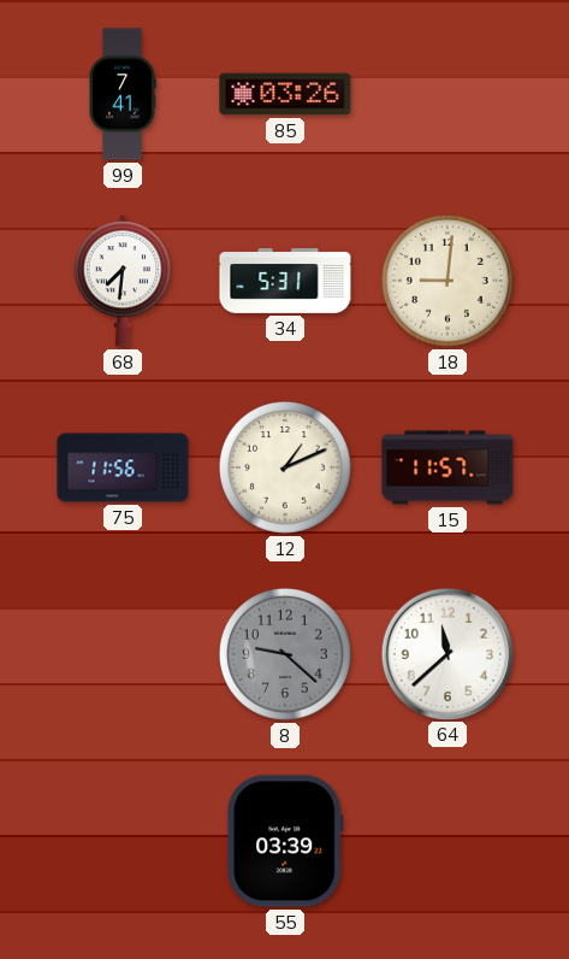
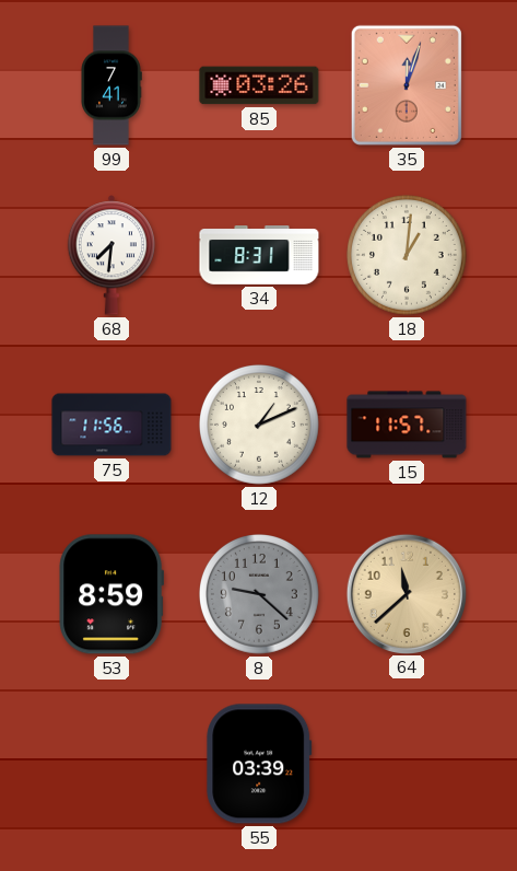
35: none -> 12:03 (407, 85)
34: 5:31 -> 8:31 (259, 255)
18: 9:01 -> 1:01 (408, 256)
53: none -> 8:59 (110, 594)
64 dial: white -> champagne (406, 593)
